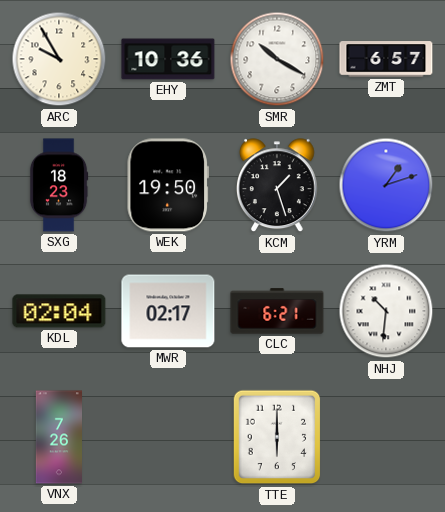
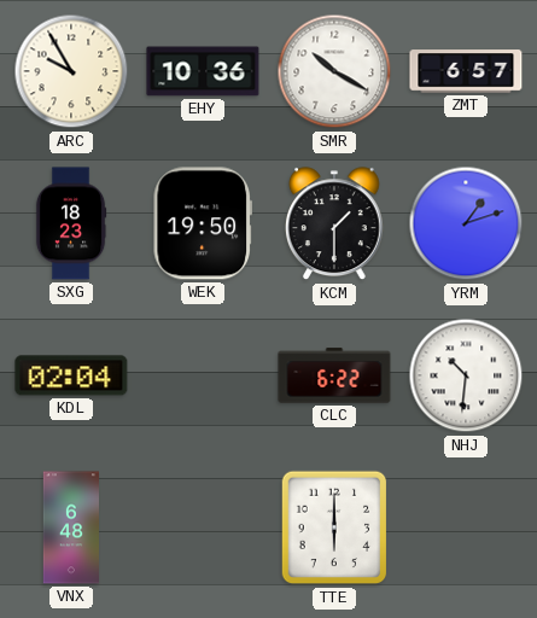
KCM: 1:27 -> 1:30 (334, 225)
MWR: 02:17 -> none (168, 311)
CLC: 6:21 -> 6:22 (334, 375)
VNX: 7:26 -> 6:48 (70, 527)
